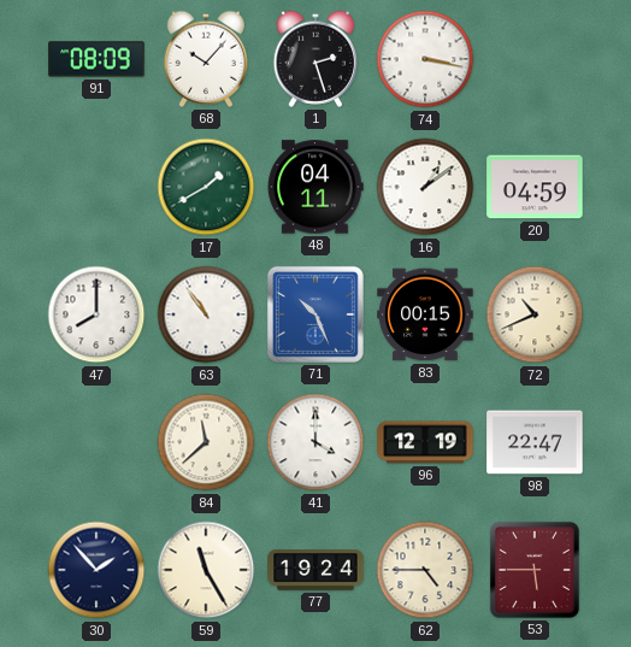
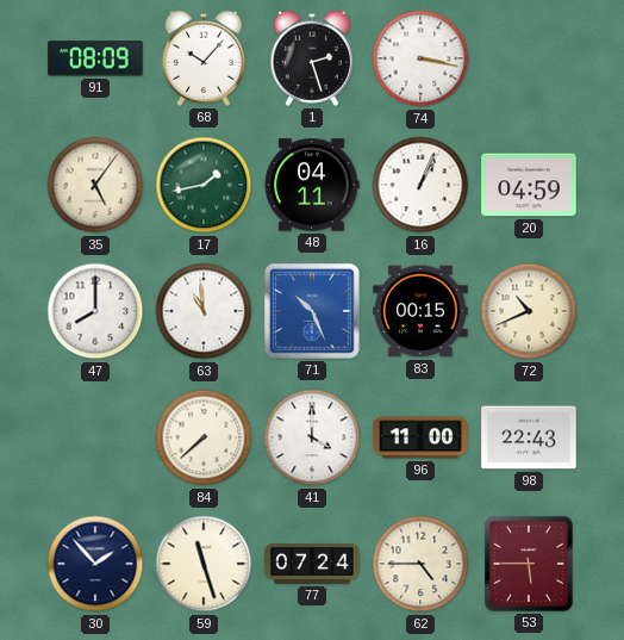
35: none -> 5:06 (95, 185)
17: 1:40 -> 1:43 (204, 185)
16: 1:09 -> 1:04 (420, 185)
63: 10:54 -> 10:59 (204, 311)
84: 11:38 -> 7:38 (204, 437)
96: 12:19 -> 11:00 (420, 437)
98: 22:47 -> 22:43 (529, 437)
59: 11:25 -> 11:27 (204, 564)
77: 19:24 -> 07:24 (312, 564)
